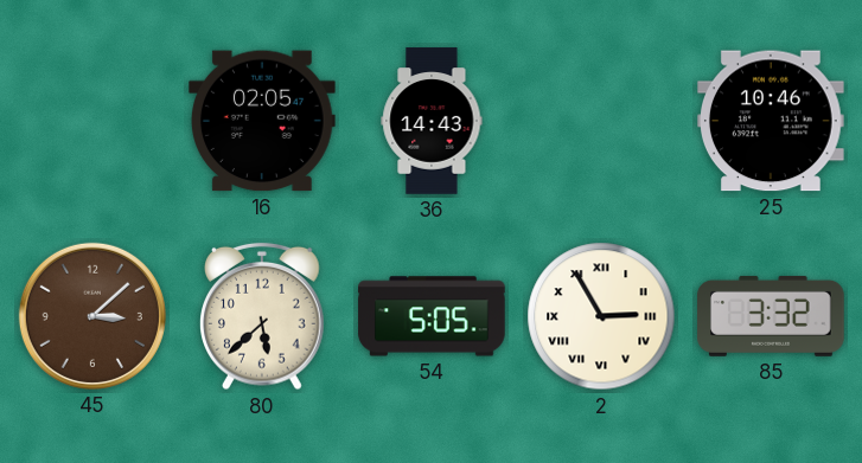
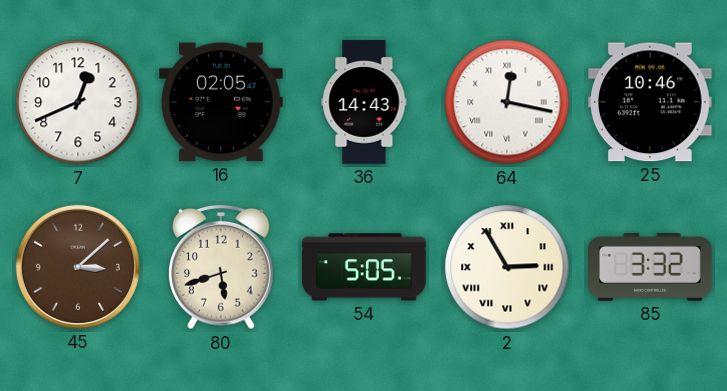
7: none -> 12:41 (78, 102)
64: none -> 12:17 (507, 102)
80: 5:38 -> 5:42 (222, 267)
